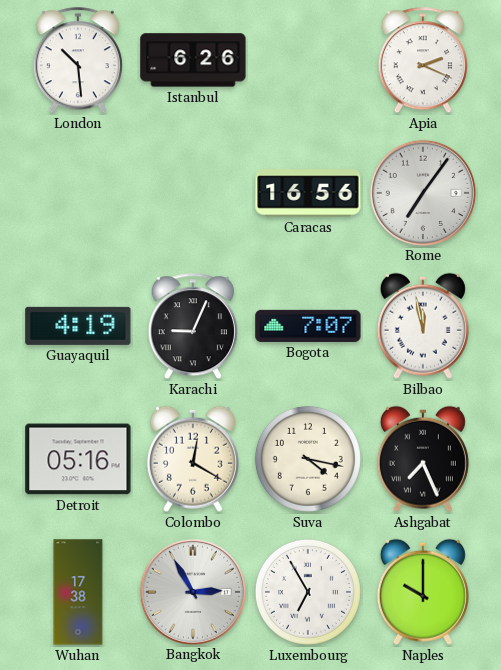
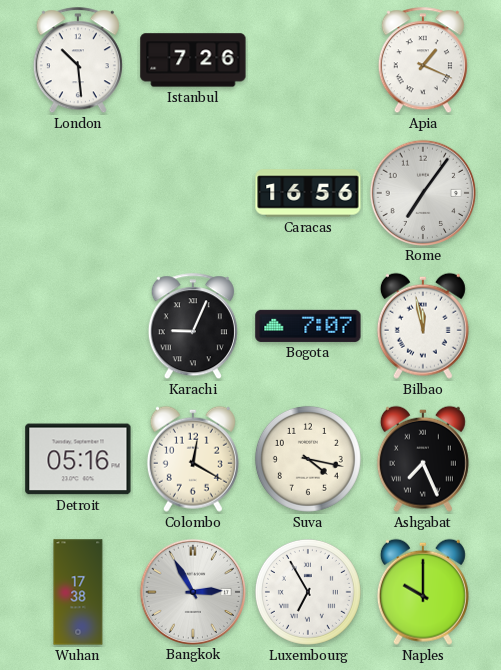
Istanbul: 6:26 -> 7:26 (193, 60)
Apia: 2:19 -> 1:19 (423, 61)
Guayaquil: 4:19 -> none (78, 326)
